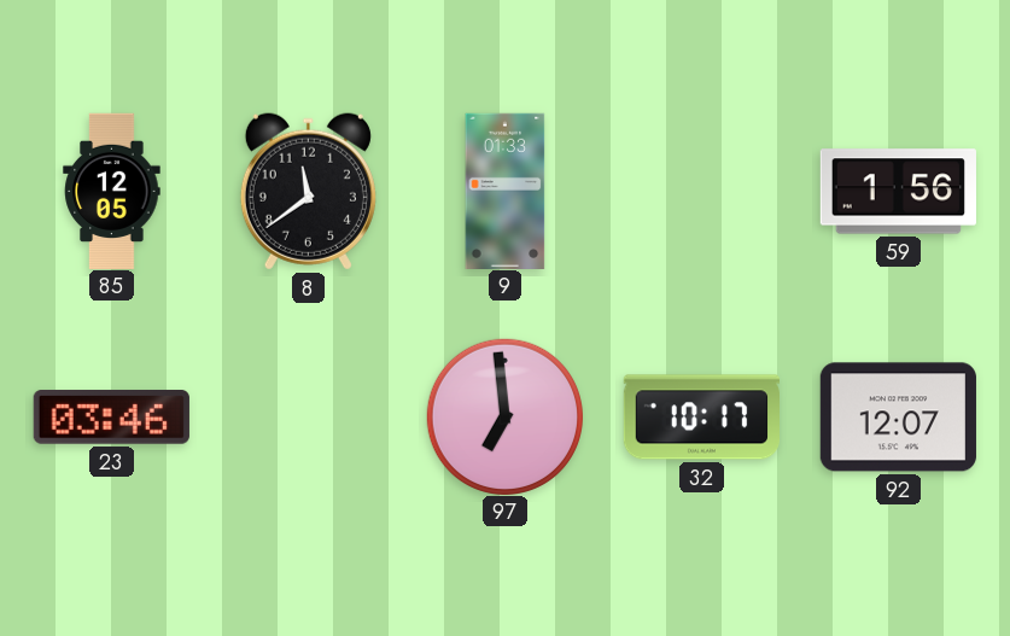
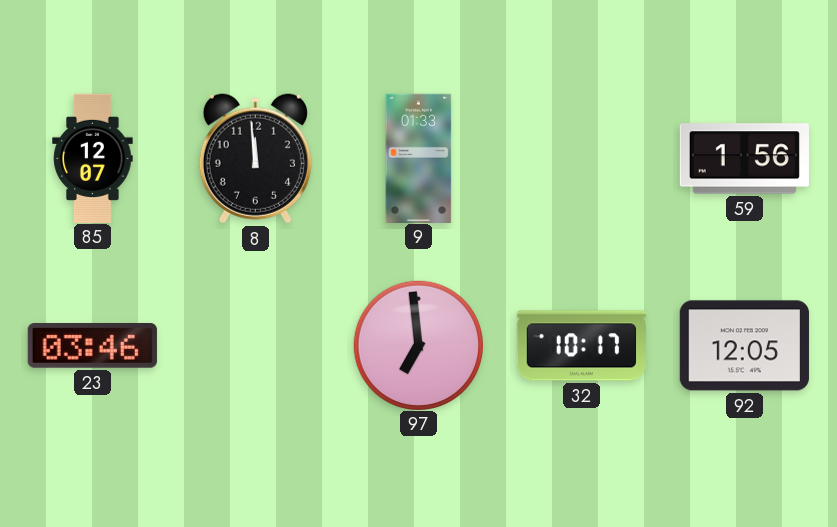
85: 12:05 -> 12:07 (93, 158)
8: 11:39 -> 11:59 (255, 159)
92: 12:07 -> 12:05 (744, 346)
